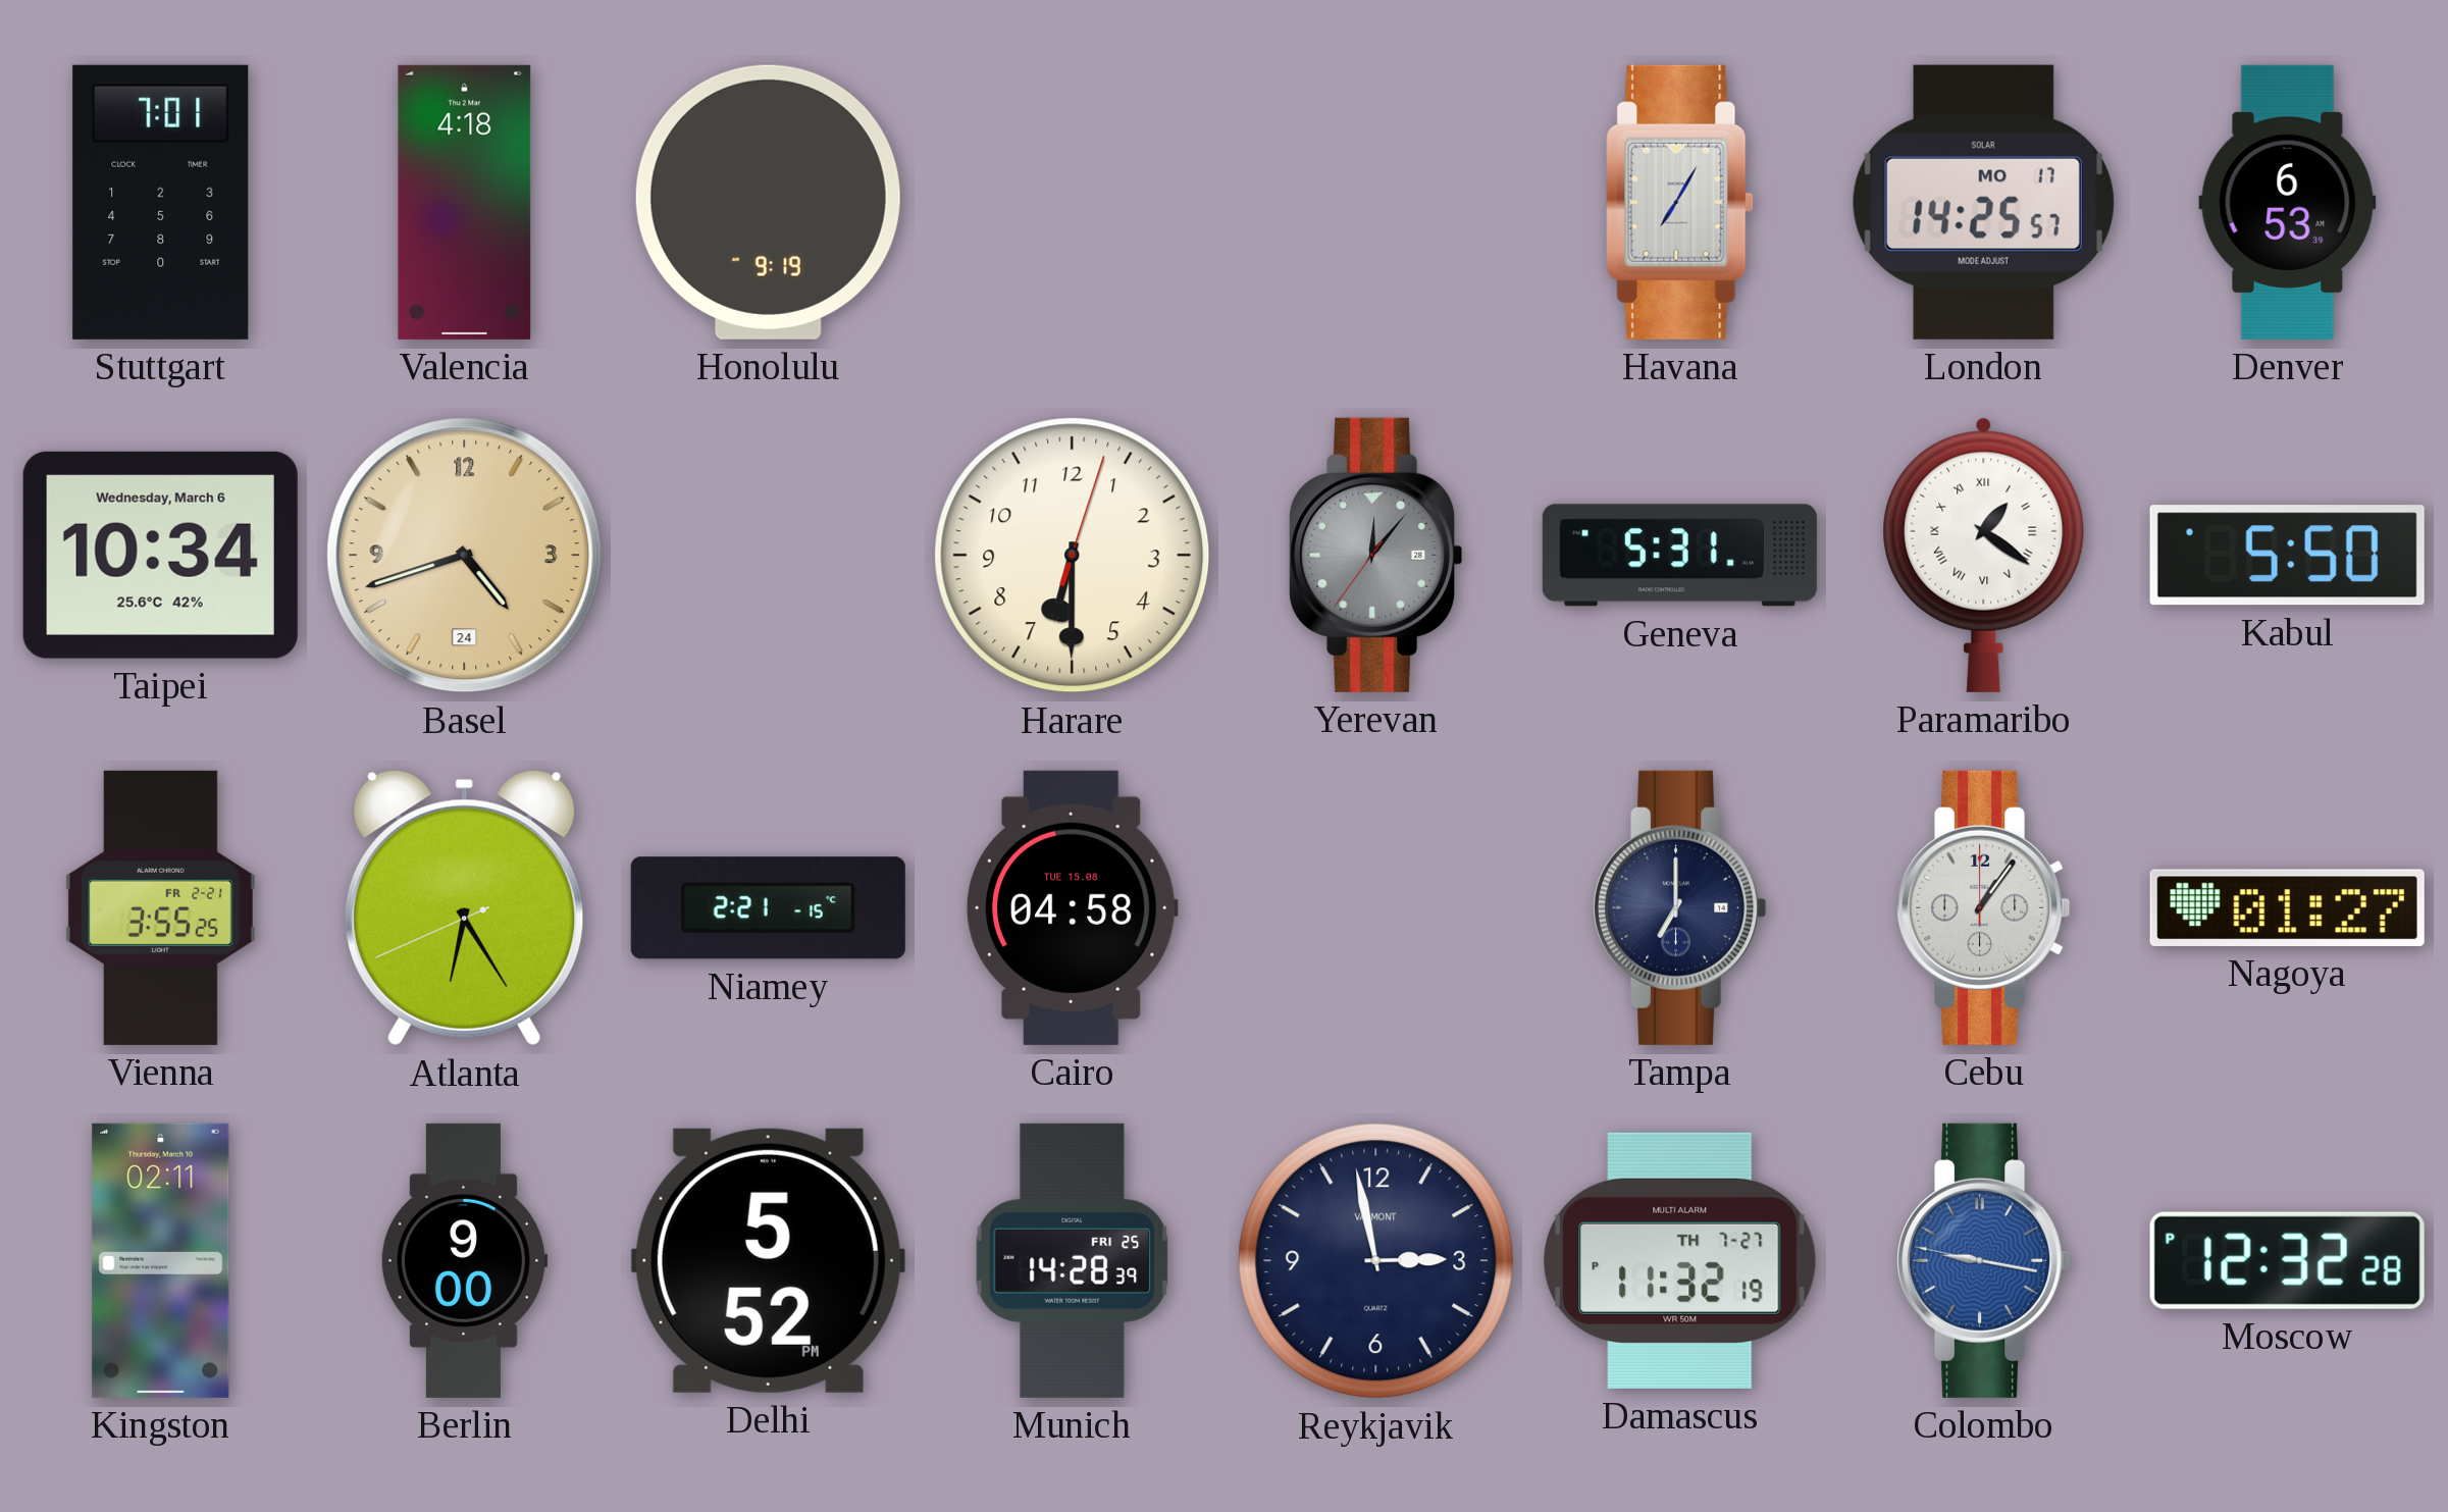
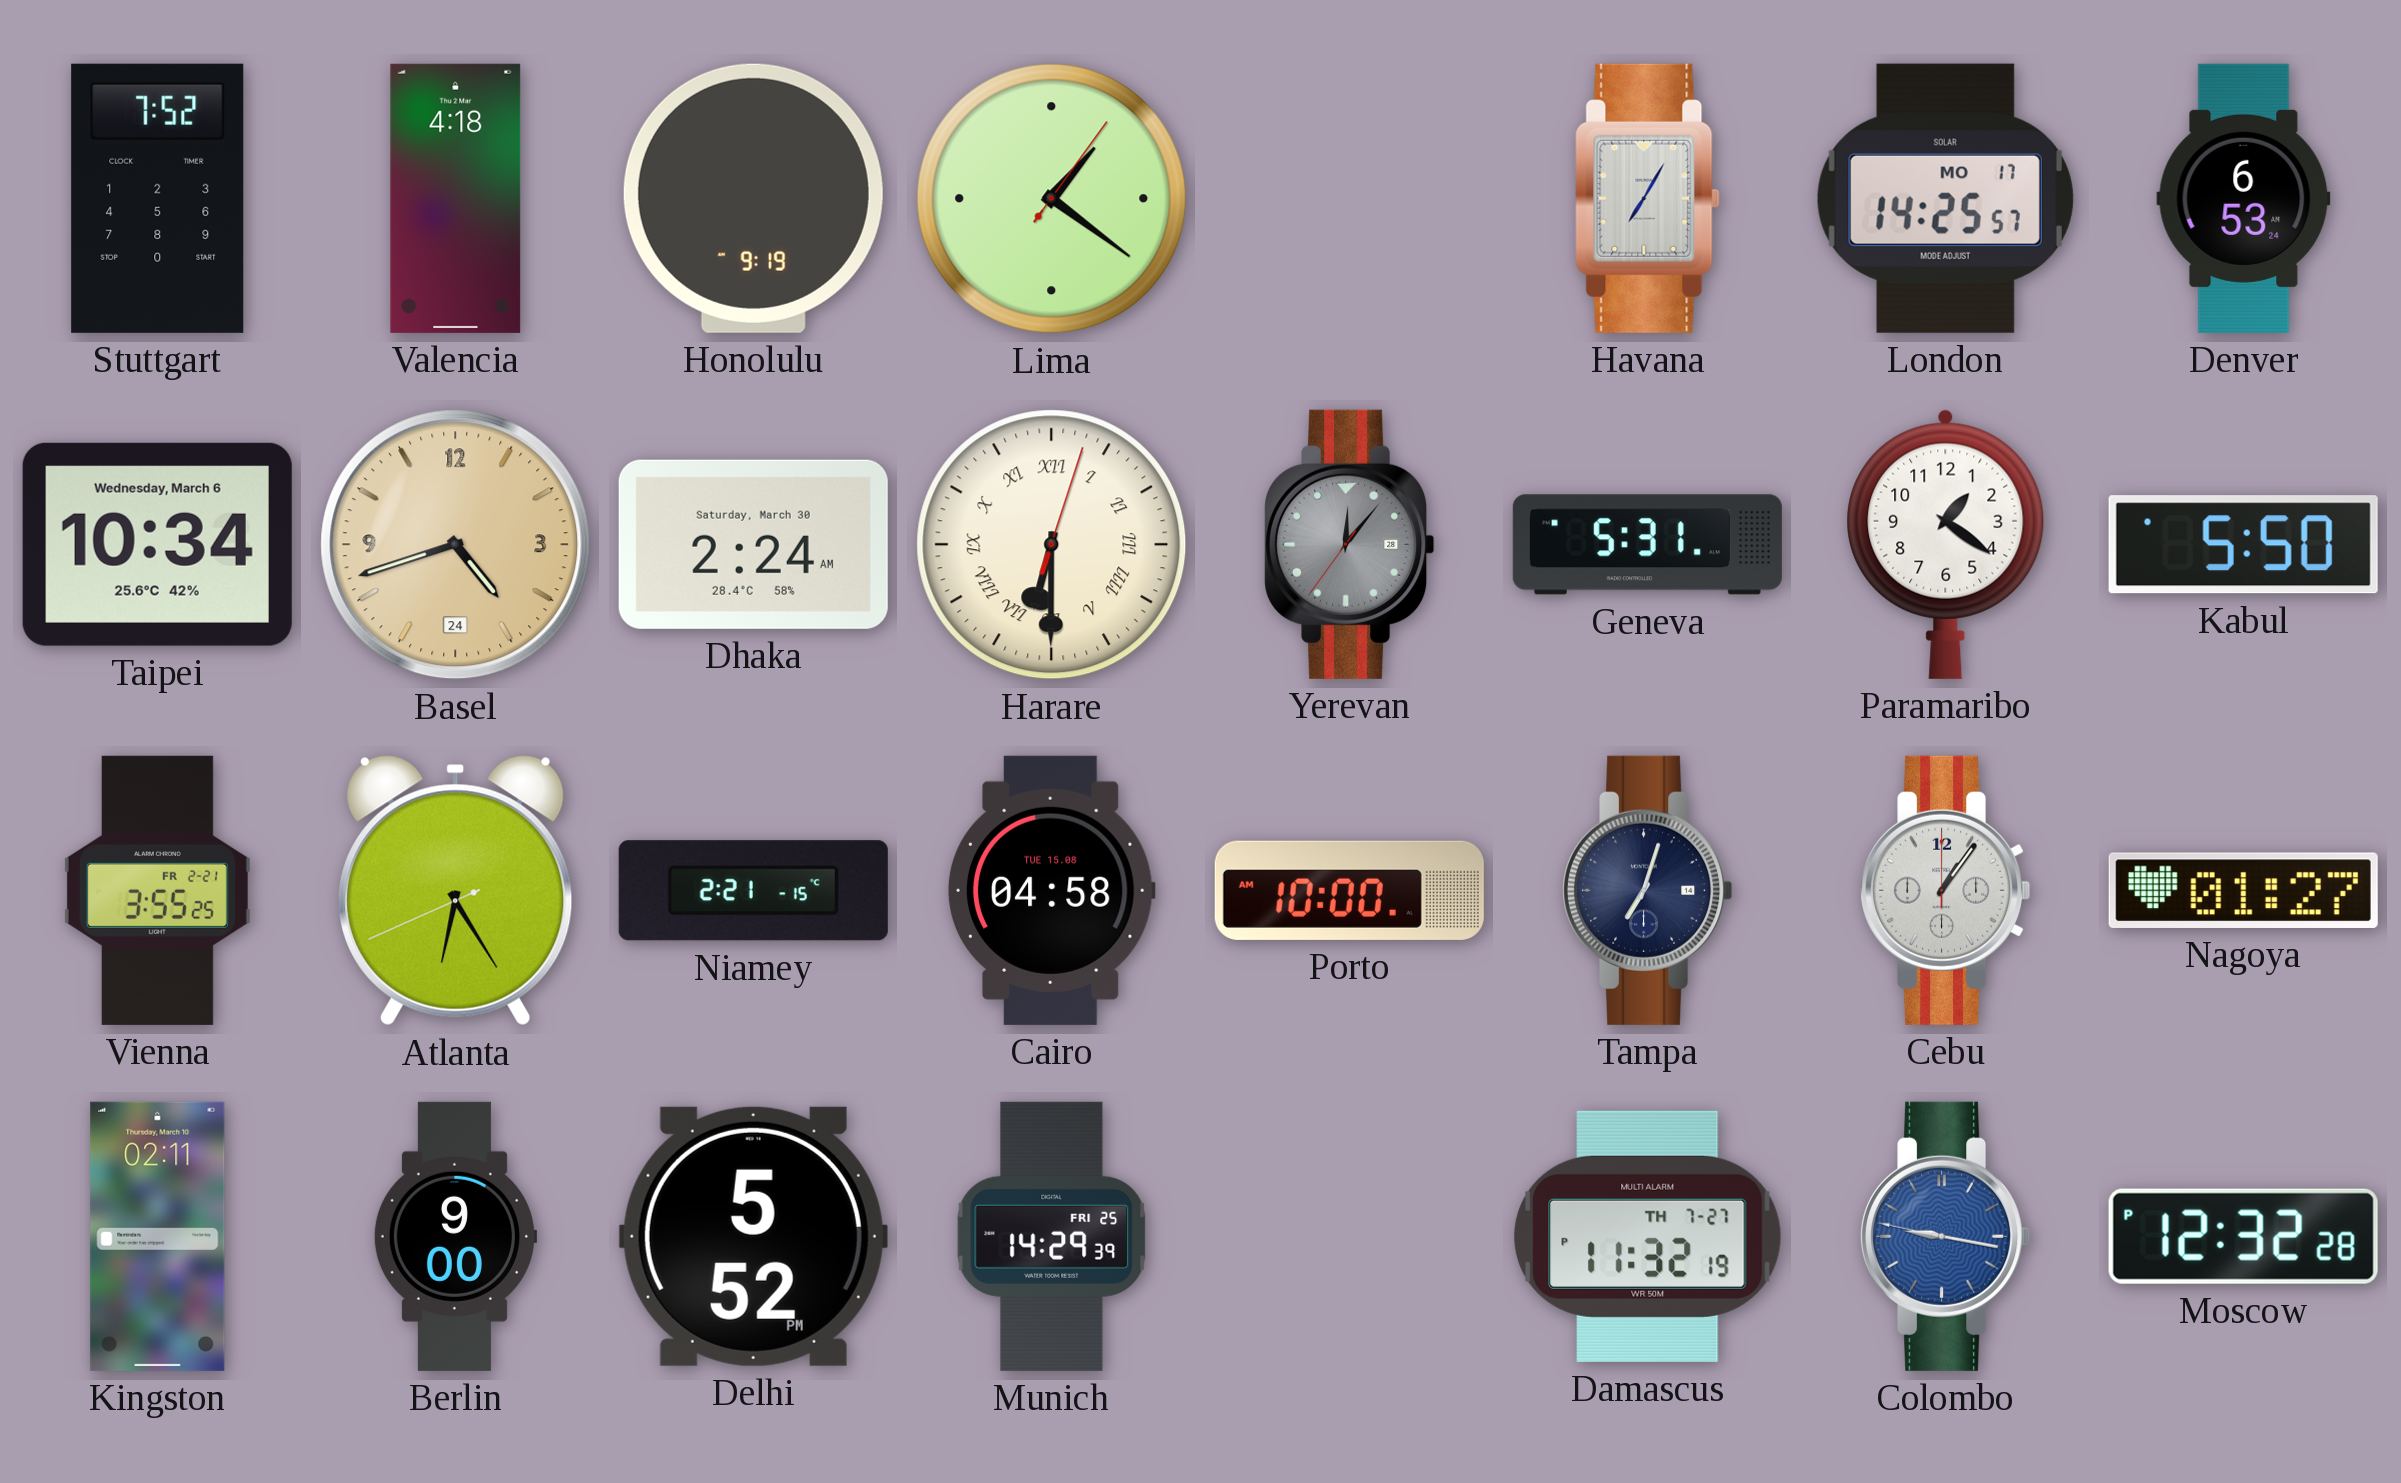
Stuttgart: 7:01 -> 7:52 (158, 198)
Lima: none -> 1:21 (1052, 199)
Denver: 6:53:39 -> 6:53:24 (2244, 198)
Dhaka: none -> 2:24 (753, 544)
Harare numerals: Arabic -> Roman (1052, 545)
Paramaribo numerals: Roman -> Arabic (1946, 544)
Porto: none -> 10:00 (1349, 890)
Tampa: 7:00 -> 7:03 (1648, 890)
Munich: 14:28 -> 14:29 (1052, 1236)
Reykjavik: 2:58 -> none (1376, 1261)
